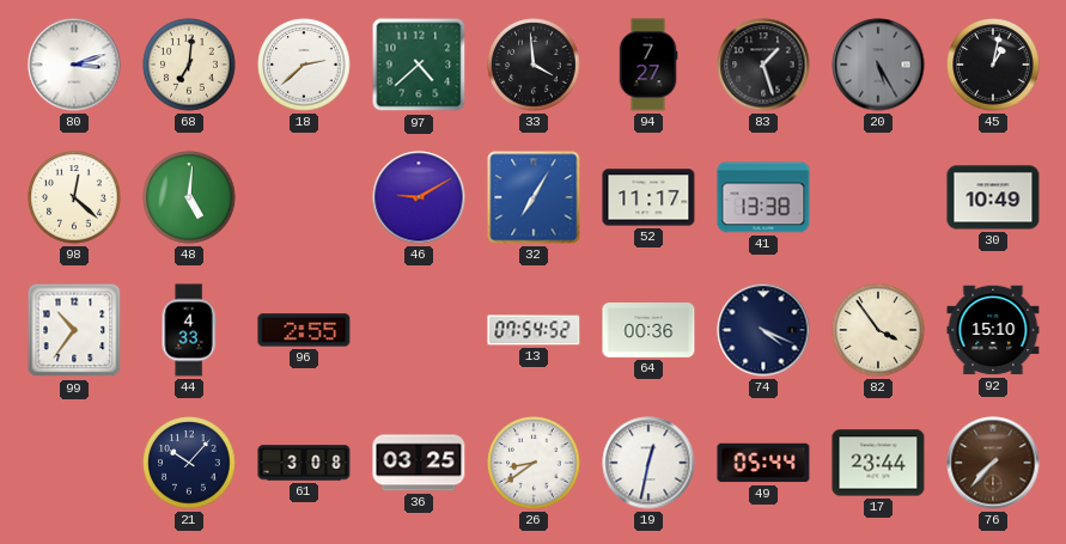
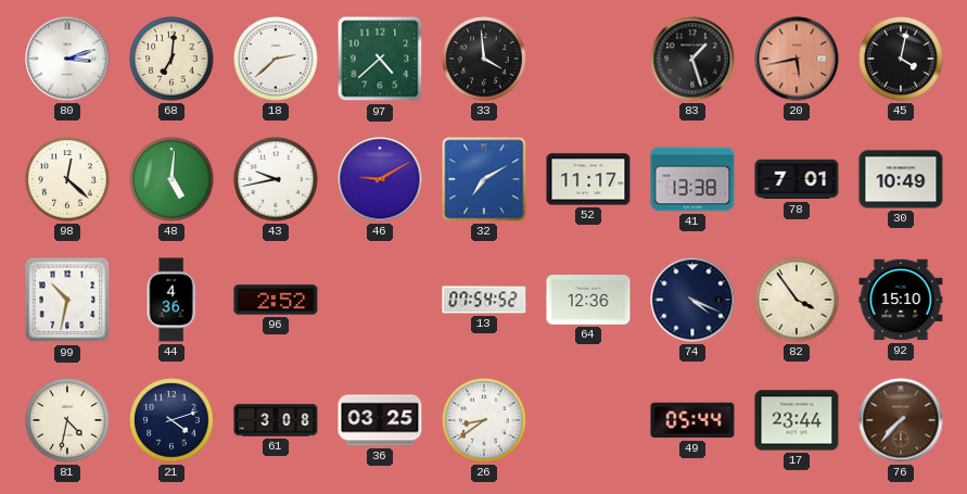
94: 7:27 -> none (648, 65)
20: 5:25 -> 5:43 (797, 59)
20 dial: grey -> salmon (797, 59)
45: 1:02 -> 4:02 (901, 59)
43: none -> 9:43 (276, 179)
32: 7:05 -> 7:10 (484, 179)
78: none -> 7:01 (797, 179)
99: 10:36 -> 10:32 (67, 300)
44: 4:33 -> 4:36 (171, 300)
96: 2:55 -> 2:52 (276, 300)
64: 00:36 -> 12:36 (588, 301)
81: none -> 4:32 (67, 420)
21: 10:07 -> 4:12 (171, 420)
19: 12:32 -> none (648, 463)
